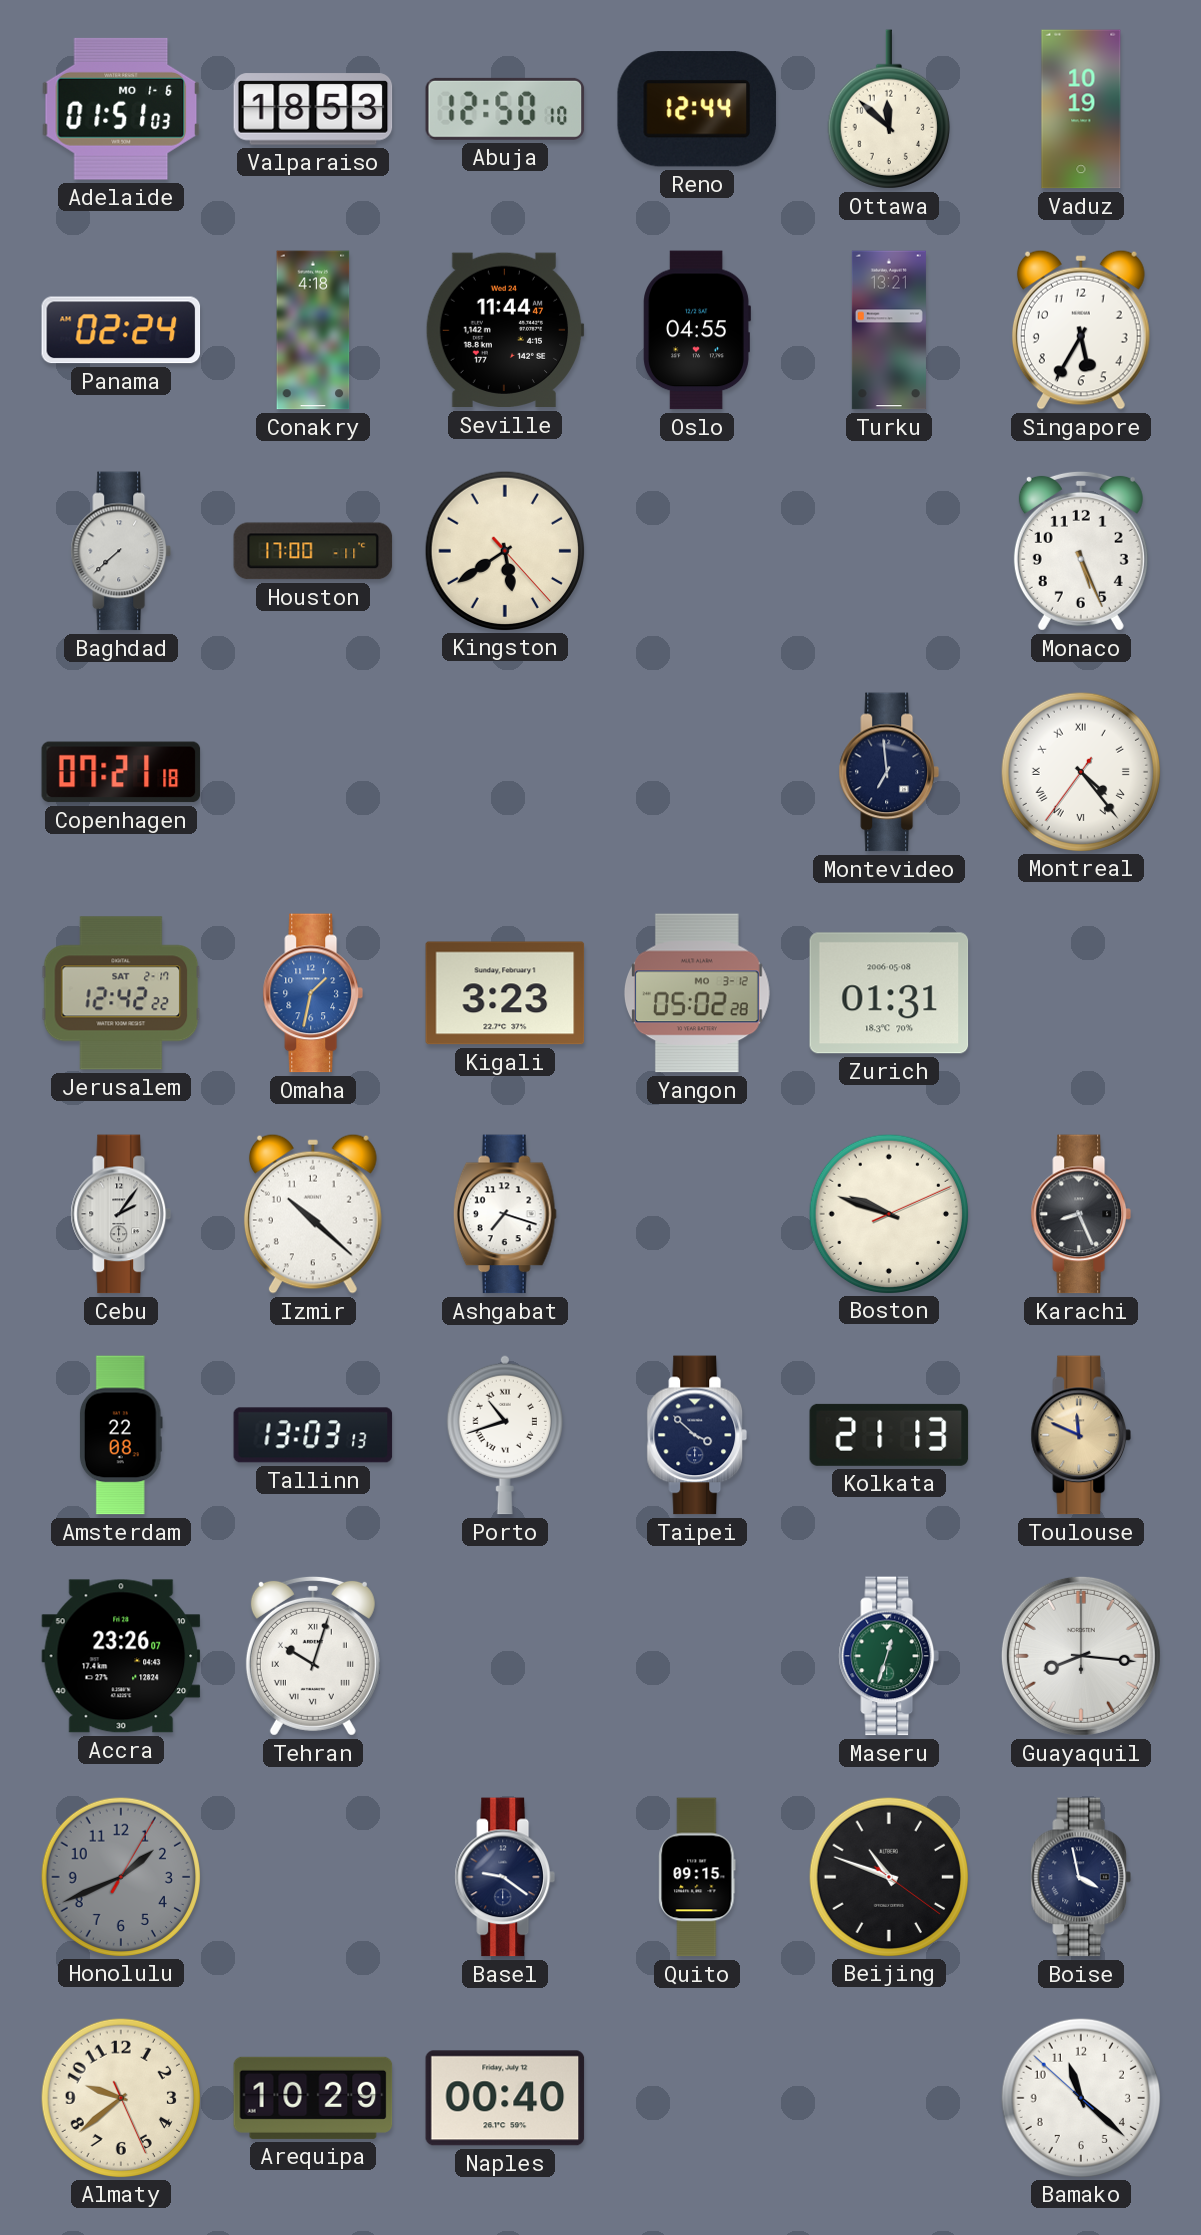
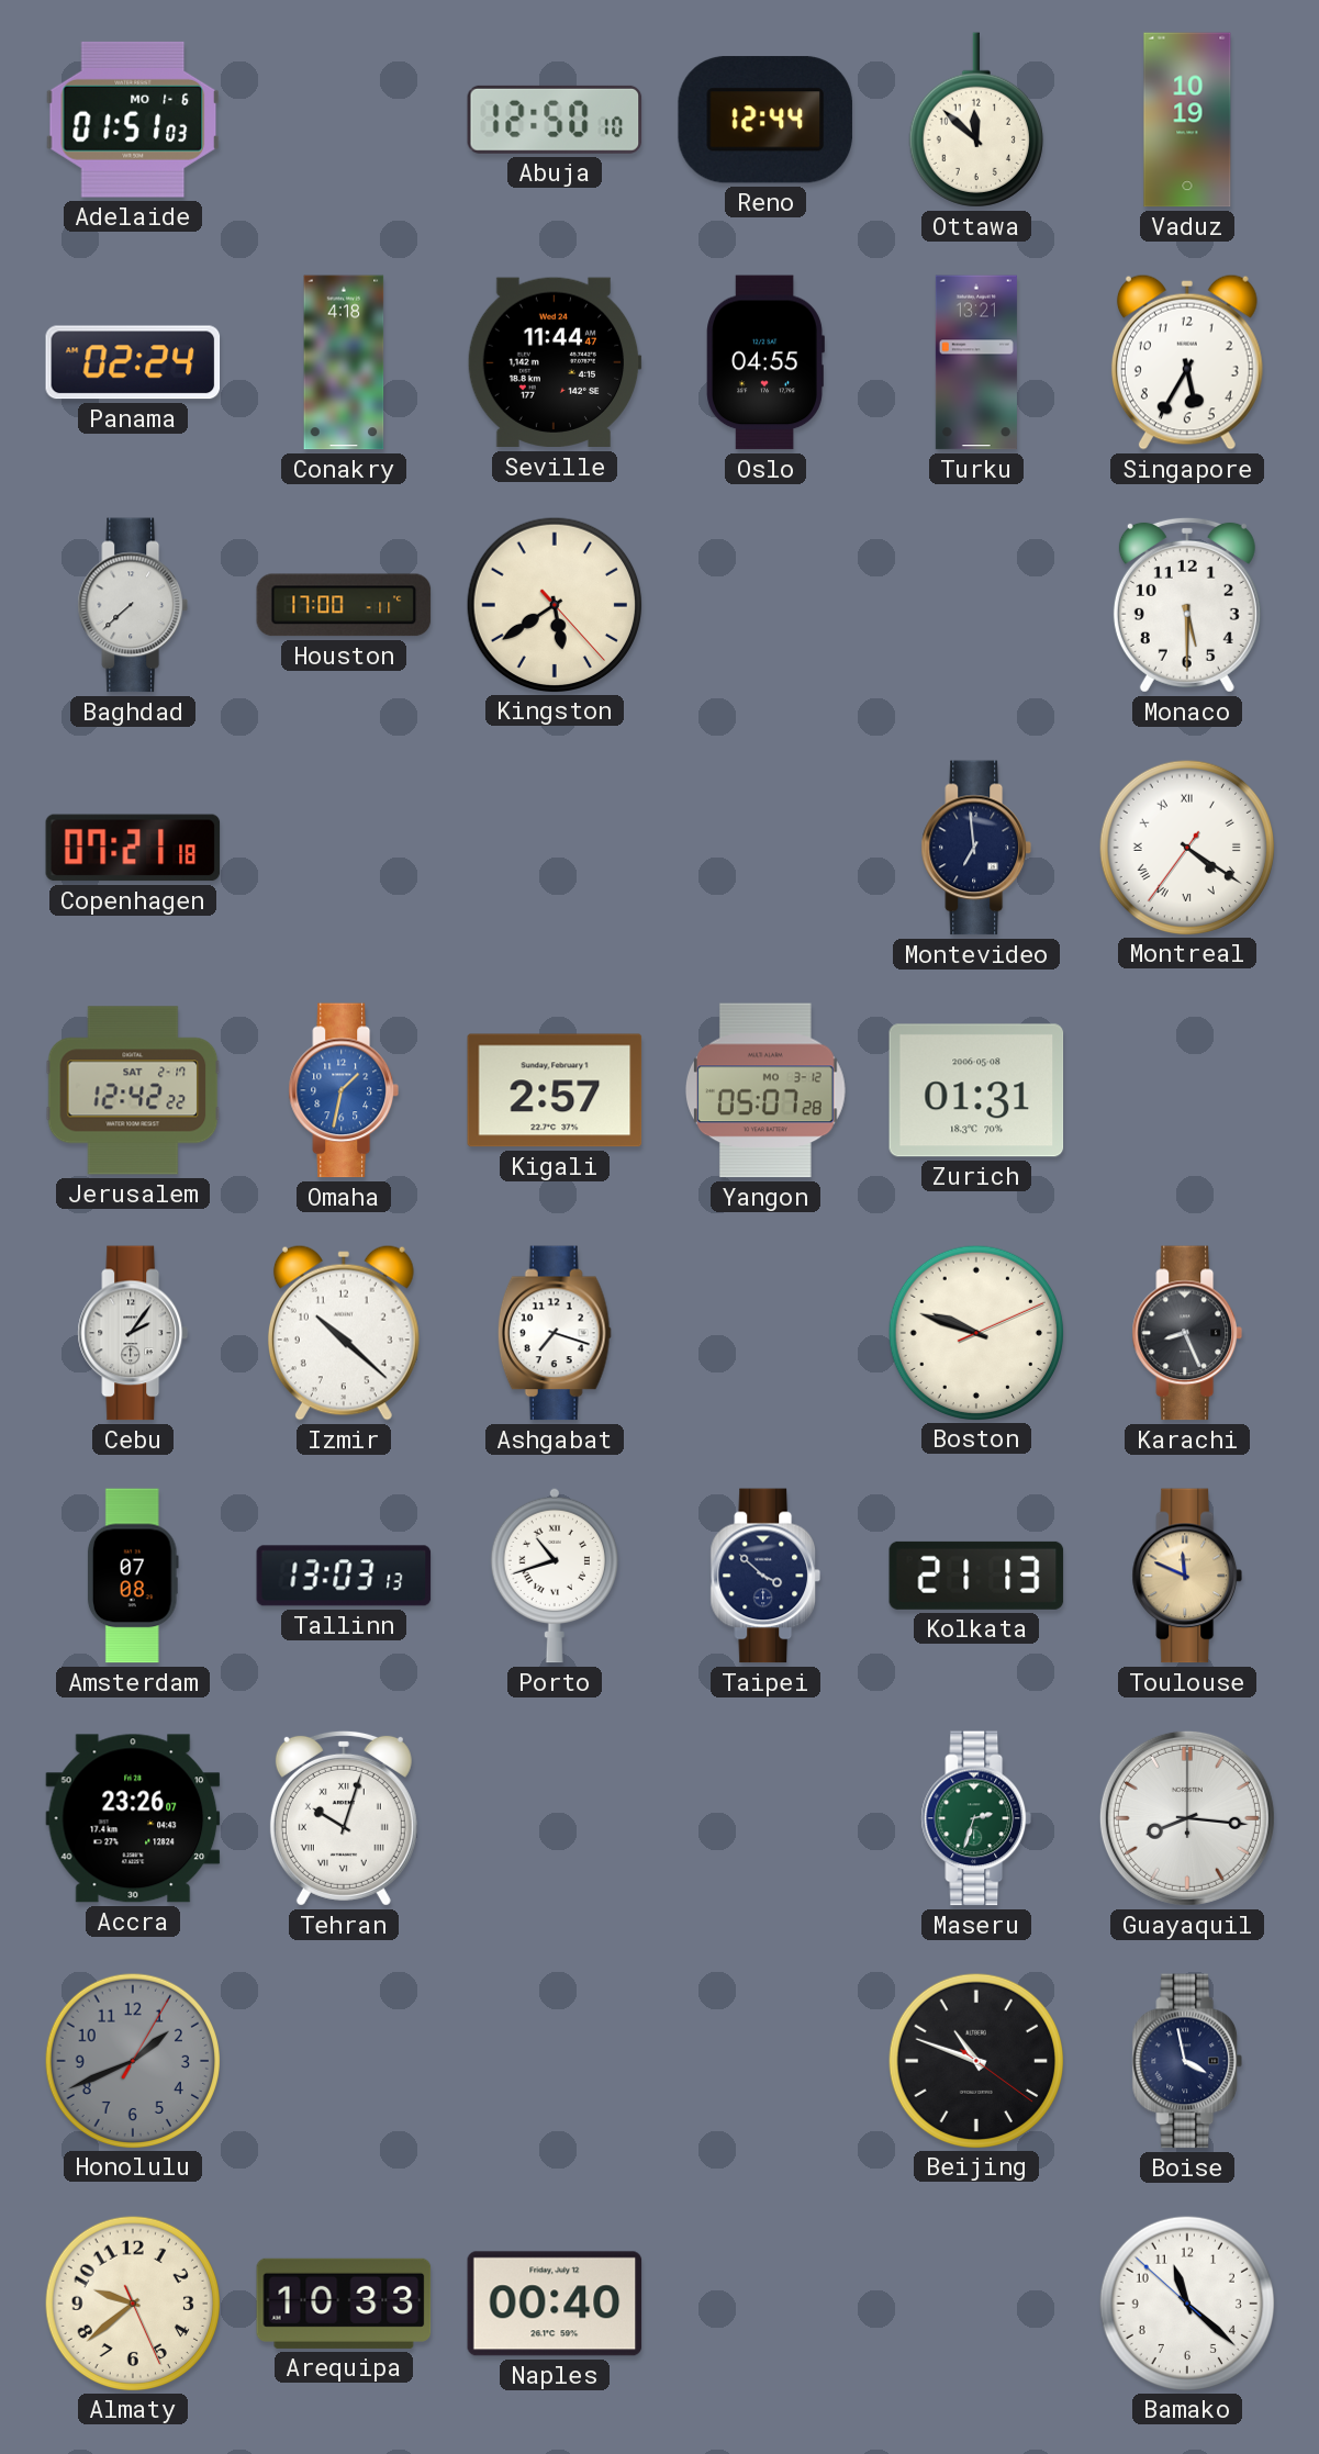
Valparaiso: 18:53 -> none (313, 109)
Monaco: 5:26 -> 5:30 (1187, 605)
Montreal: 4:23 -> 4:20 (1186, 847)
Kigali: 3:23 -> 2:57 (555, 1090)
Yangon: 05:02 -> 05:07 (765, 1090)
Amsterdam: 22:08 -> 07:08 (133, 1576)
Maseru: 12:33 -> 2:33 (975, 1818)
Basel: 9:21 -> none (504, 1877)
Quito: 09:15 -> none (697, 1877)
Arequipa: 10:29 -> 10:33 (344, 2304)
